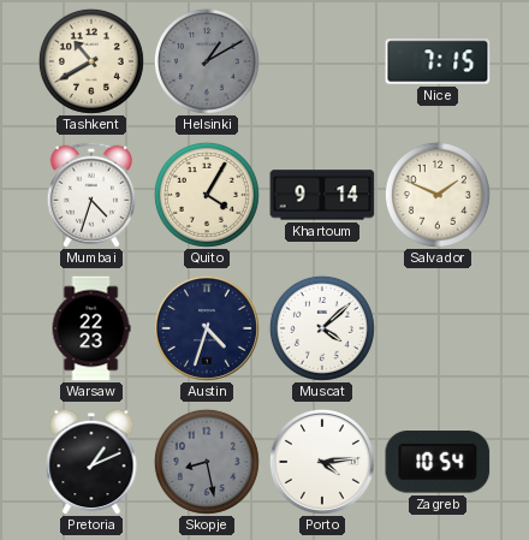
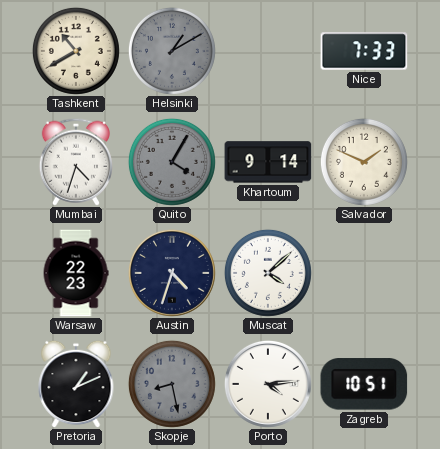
Nice: 7:15 -> 7:33 (364, 51)
Quito dial: cream -> grey (172, 162)
Zagreb: 10:54 -> 10:51 (364, 384)
